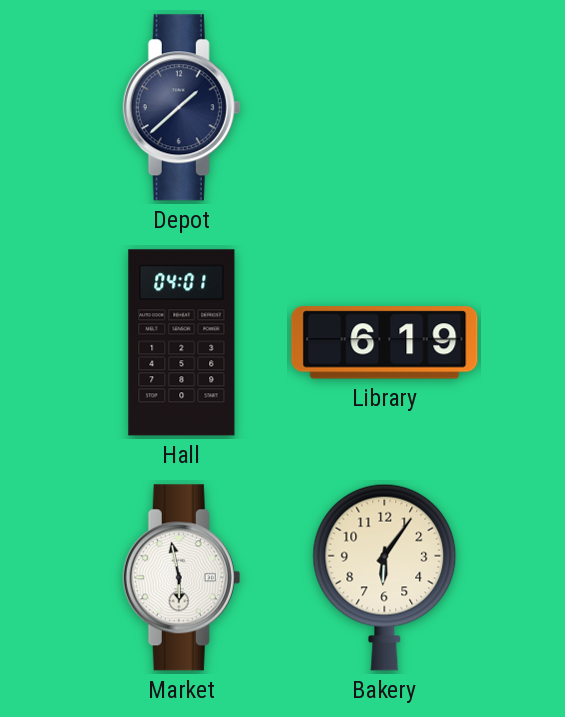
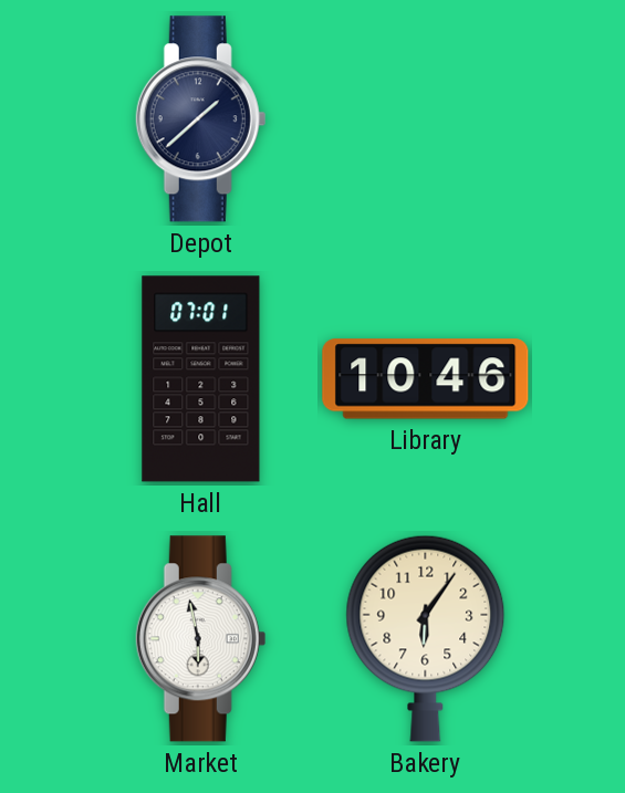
Hall: 04:01 -> 07:01 (201, 379)
Library: 6:19 -> 10:46 (426, 379)
